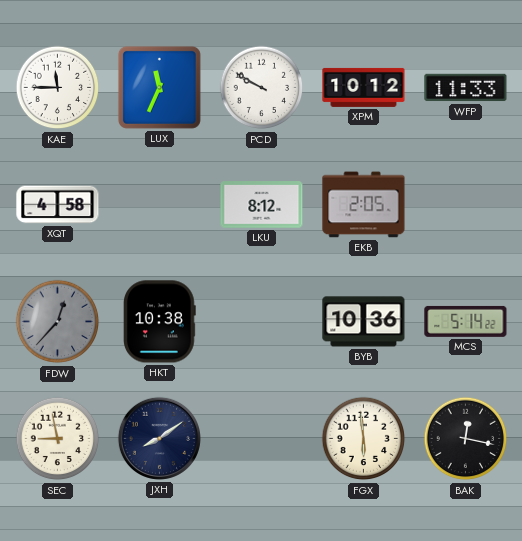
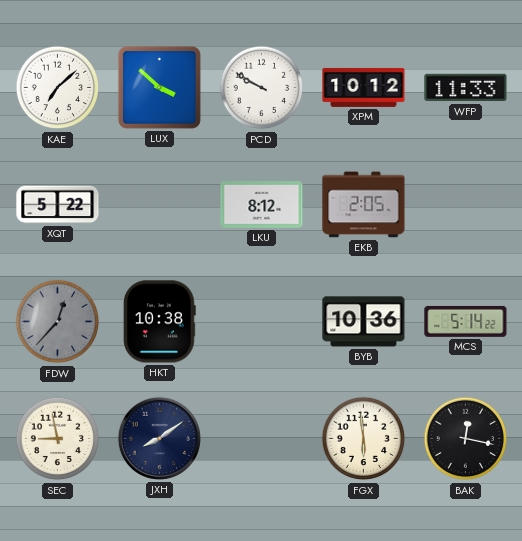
KAE: 11:45 -> 7:08 (58, 88)
LUX: 11:34 -> 3:52 (159, 87)
XQT: 4:58 -> 5:22 (58, 205)
